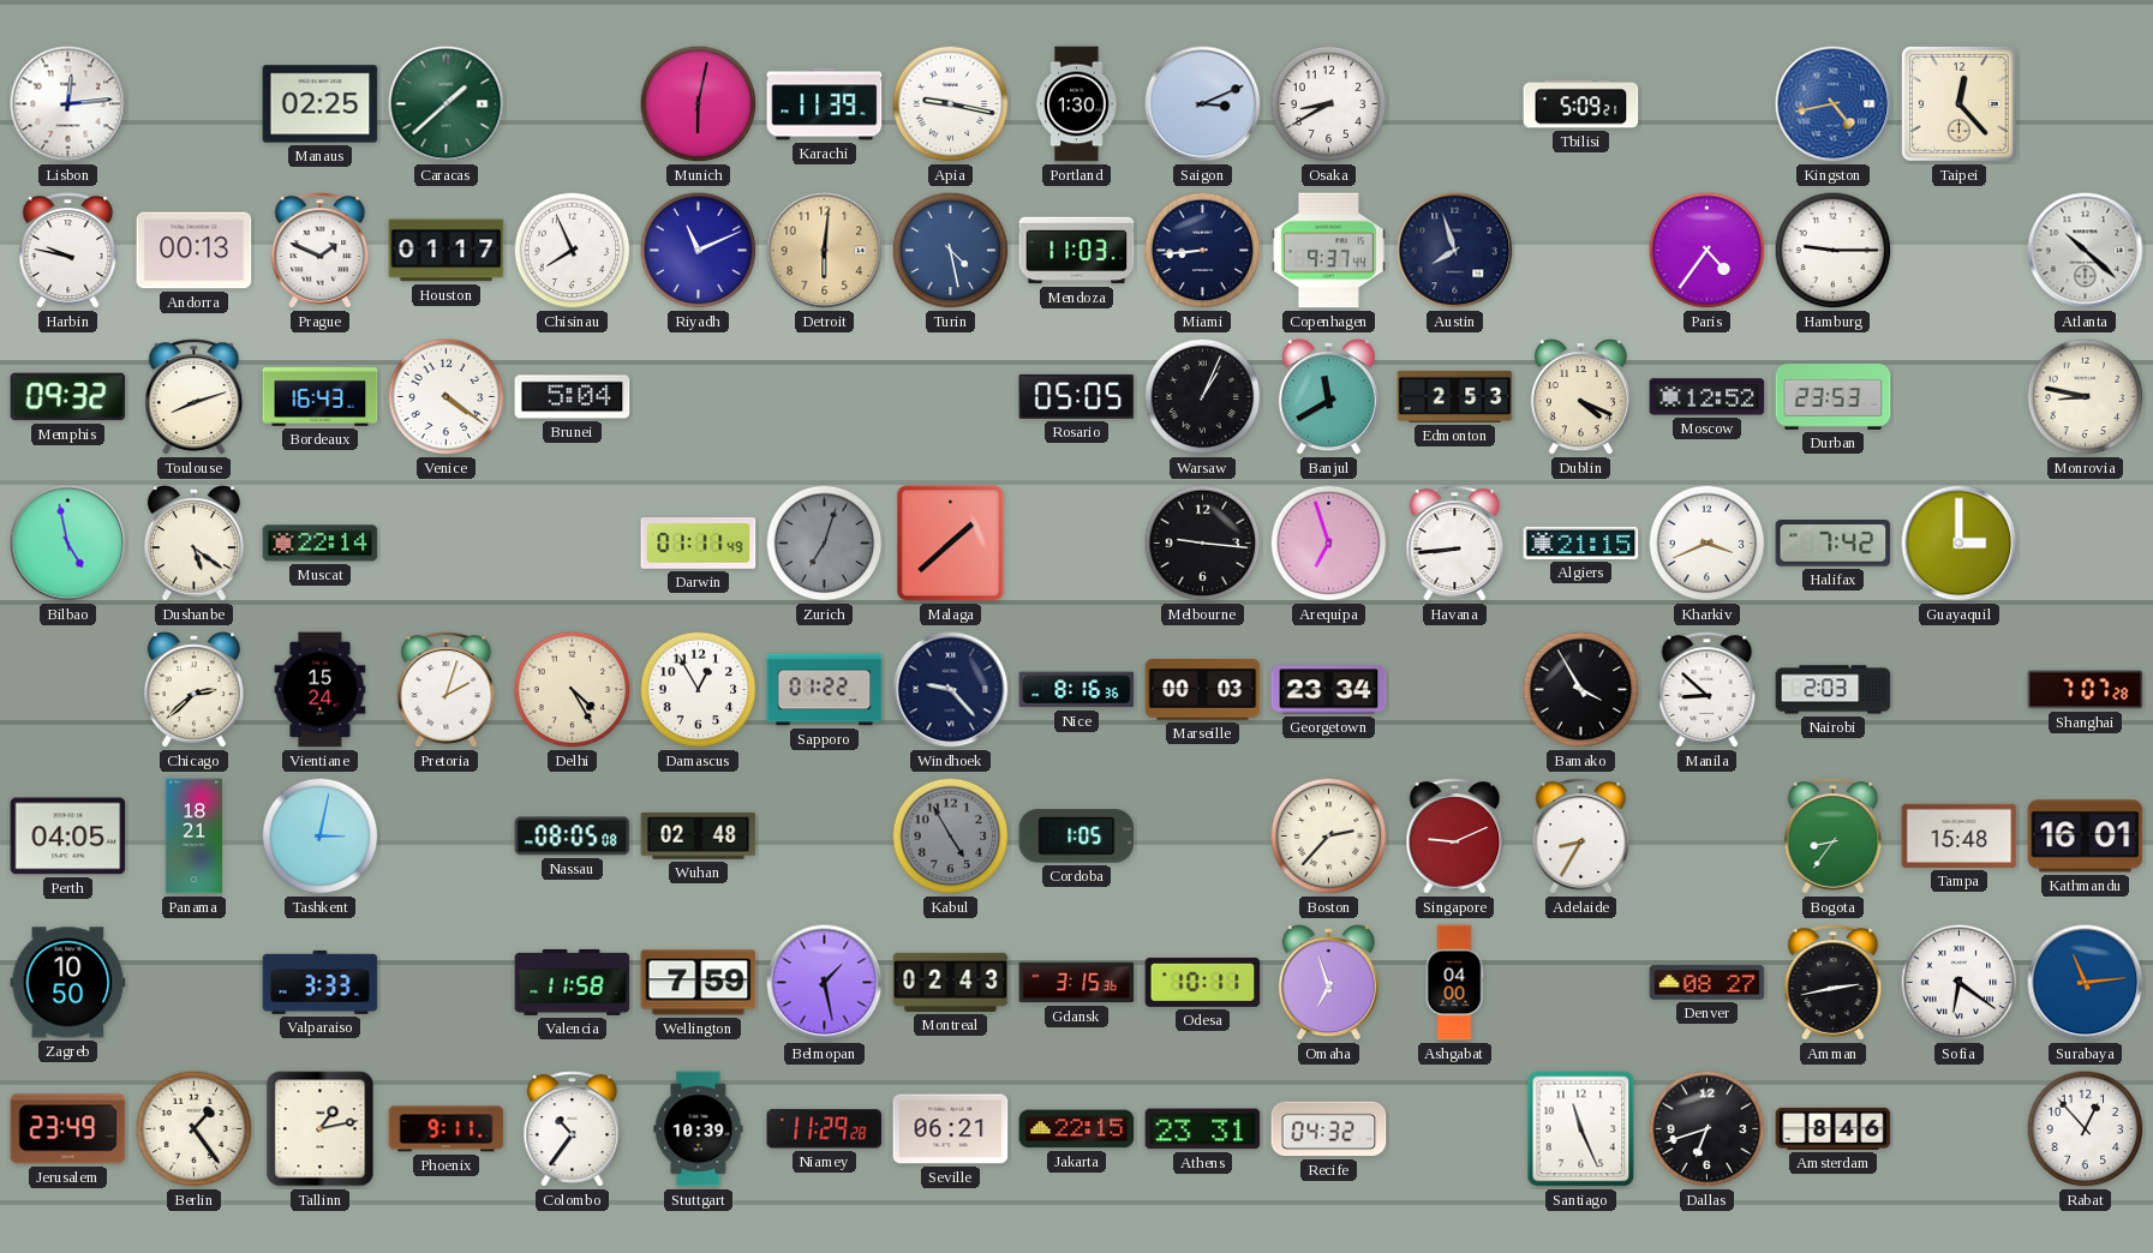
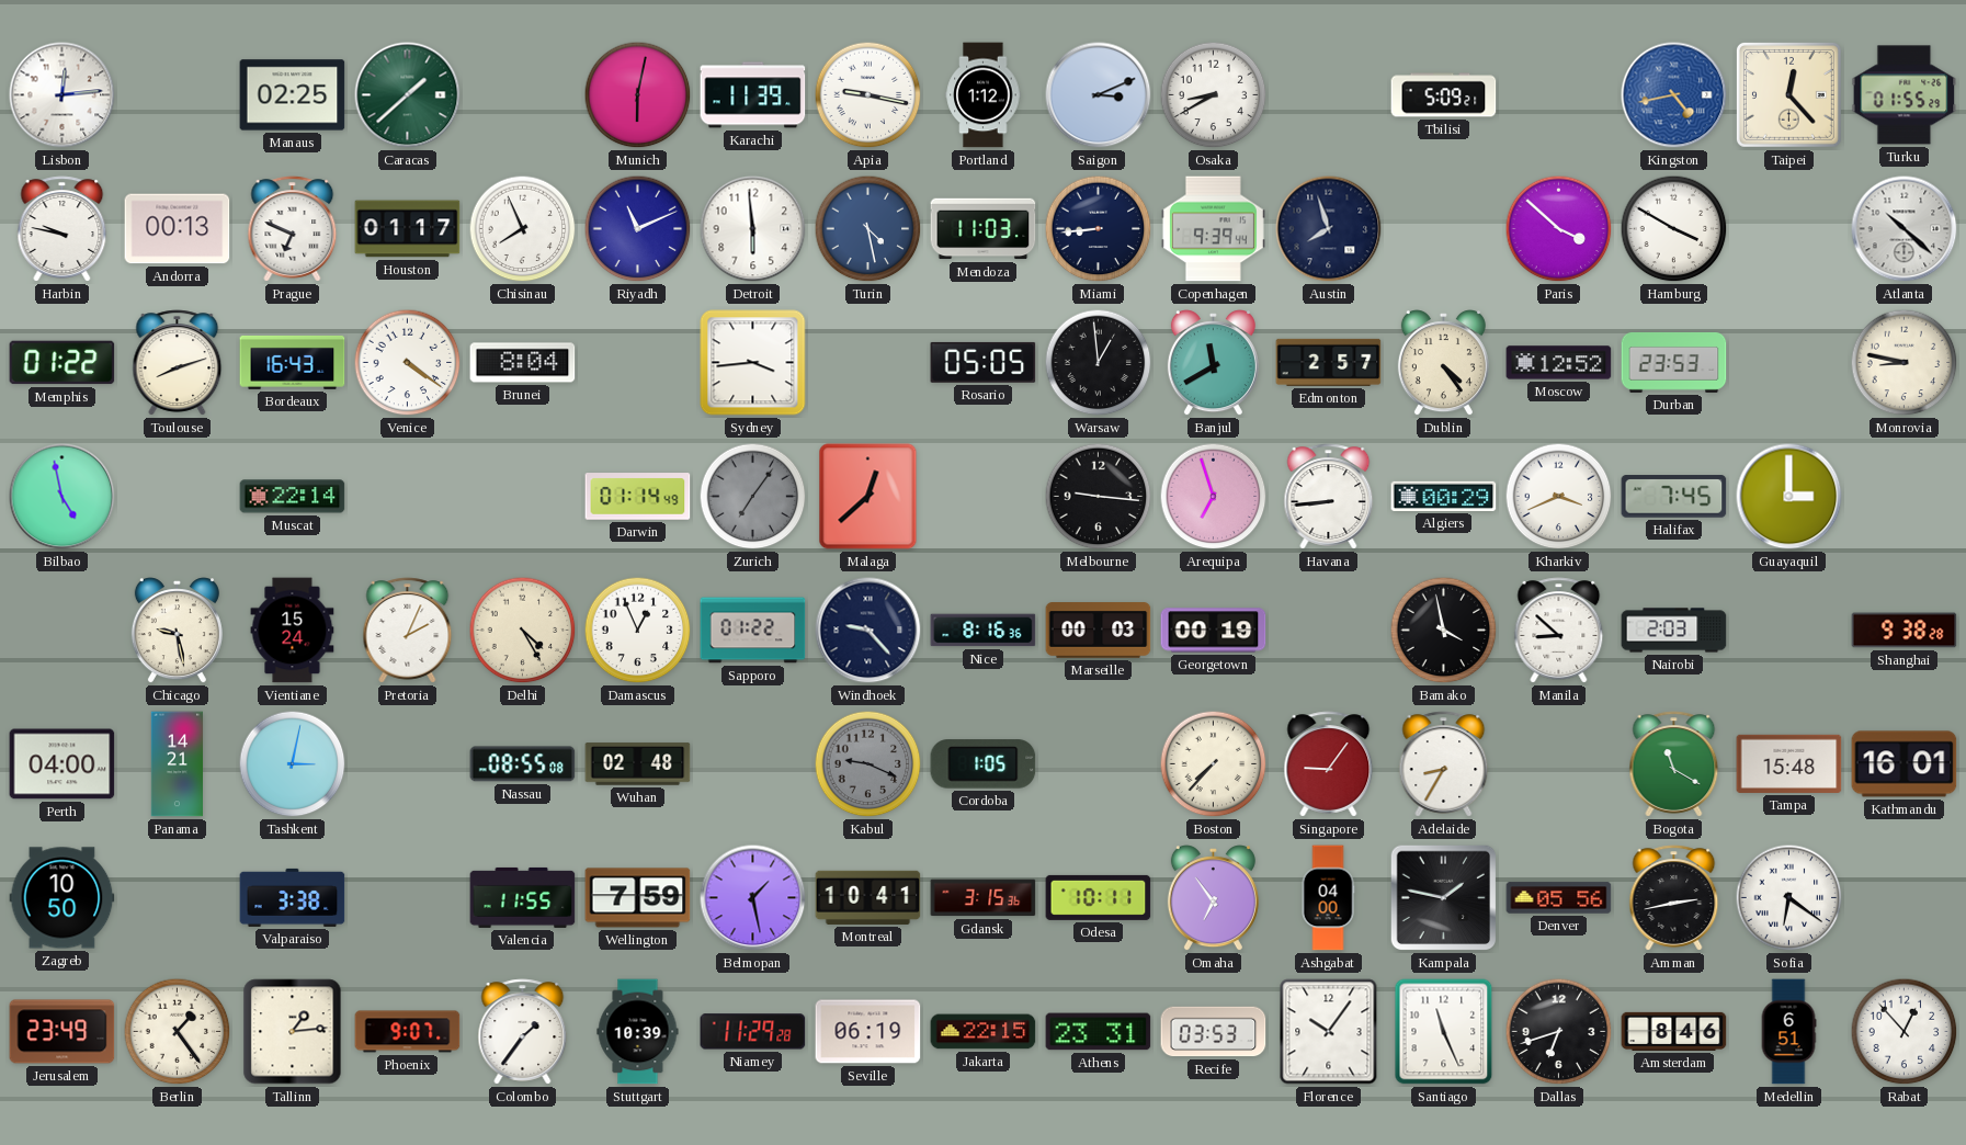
Portland: 1:30 -> 1:12 (984, 95)
Turku: none -> 01:55 (1905, 95)
Prague: 1:49 -> 6:49 (293, 229)
Detroit: 6:01 -> 5:59 (753, 229)
Detroit dial: champagne -> white (753, 229)
Copenhagen: 9:37 -> 9:39 (1213, 229)
Paris: 4:36 -> 3:52 (1559, 229)
Hamburg: 9:15 -> 3:50 (1674, 229)
Memphis: 09:32 -> 01:22 (62, 363)
Brunei: 5:04 -> 8:04 (523, 363)
Sydney: none -> 3:44 (753, 363)
Warsaw: 1:04 -> 12:59 (1099, 363)
Edmonton: 2:53 -> 2:57 (1329, 362)
Dublin: 4:19 -> 4:24 (1443, 363)
Dushanbe: 5:21 -> none (193, 544)
Darwin: 01:11 -> 01:14 (638, 497)
Zurich: 7:03 -> 7:06 (753, 497)
Malaga: 1:38 -> 12:38 (868, 497)
Algiers: 21:15 -> 00:29 (1444, 496)
Halifax: 7:42 -> 7:45 (1674, 497)
Chicago: 2:38 -> 9:28 (177, 631)
Pretoria: 2:03 -> 2:04 (408, 631)
Damascus: 12:55 -> 12:56 (638, 631)
Georgetown: 23:34 -> 00:19 (1214, 631)
Bamako: 3:55 -> 3:58 (1444, 631)
Shanghai: 7:07 -> 9:38 (1905, 631)
Perth: 04:05 -> 04:00 (62, 764)
Panama: 18:21 -> 14:21 (177, 764)
Nassau: 08:05 -> 08:55 (523, 764)
Kabul: 4:55 -> 9:19 (868, 764)
Boston: 2:37 -> 7:37 (1214, 764)
Singapore: 9:11 -> 9:06 (1329, 764)
Bogota: 8:36 -> 11:20 (1674, 764)
Valparaiso: 3:33 -> 3:38 (293, 897)
Valencia: 11:58 -> 11:55 (523, 897)
Montreal: 02:43 -> 10:41 (868, 897)
Omaha: 6:57 -> 6:54 (1213, 898)
Kampala: none -> 1:47 (1444, 898)
Denver: 08:27 -> 05:56 (1559, 898)
Surabaya: 11:14 -> none (2086, 983)
Tallinn: 1:13 -> 1:14 (293, 1032)
Phoenix: 9:11 -> 9:07 (408, 1032)
Colombo: 10:36 -> 1:36 (523, 1032)
Seville: 06:21 -> 06:19 (868, 1032)
Recife: 04:32 -> 03:53 (1214, 1032)
Florence: none -> 10:06 (1329, 1032)
Medellin: none -> 6:51 (1788, 1032)
